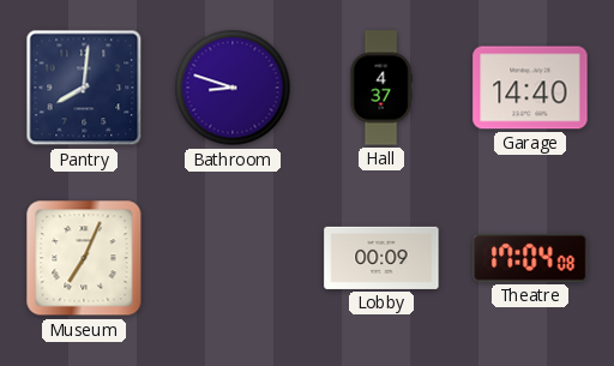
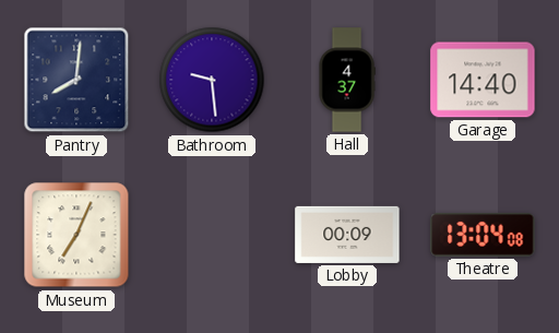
Bathroom: 8:48 -> 9:29 (212, 80)
Theatre: 17:04 -> 13:04 (483, 235)
